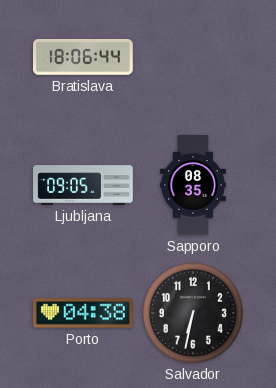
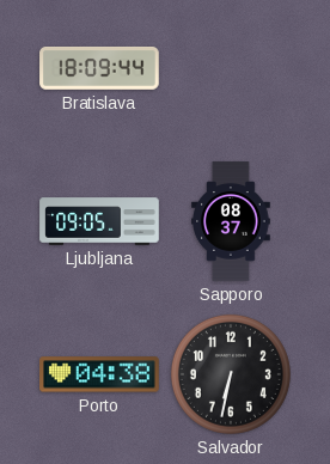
Bratislava: 18:06 -> 18:09 (99, 68)
Sapporo: 08:35 -> 08:37 (232, 221)
